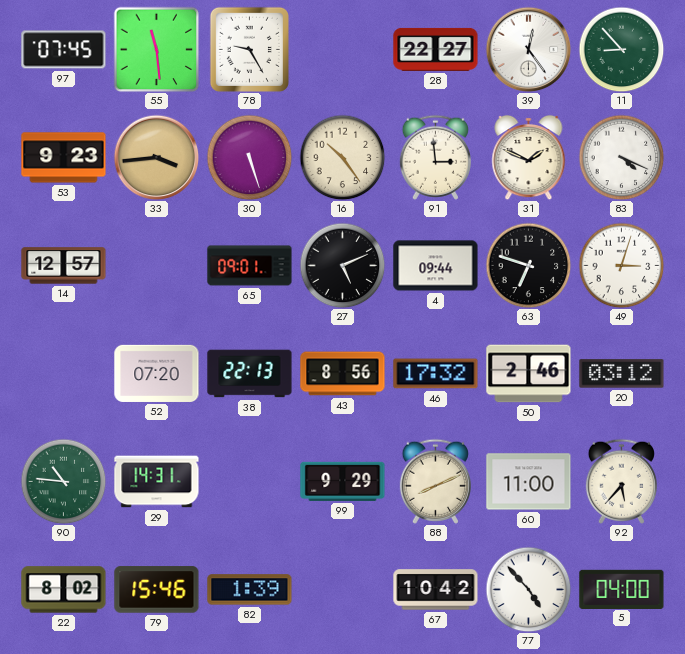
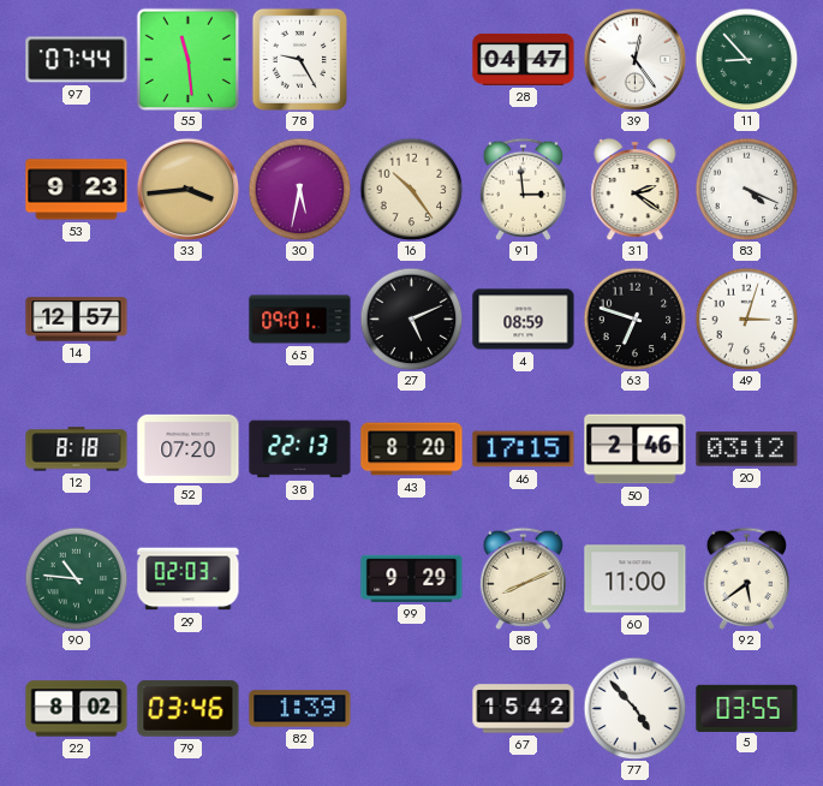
97: 07:45 -> 07:44 (77, 60)
28: 22:27 -> 04:47 (524, 59)
30: 5:27 -> 5:32 (299, 189)
31: 1:49 -> 2:21 (636, 189)
4: 09:44 -> 08:59 (524, 320)
12: none -> 8:18 (77, 449)
43: 8:56 -> 8:20 (412, 449)
46: 17:32 -> 17:15 (524, 449)
29: 14:31 -> 02:03 (189, 579)
92: 5:37 -> 5:39 (746, 578)
79: 15:46 -> 03:46 (189, 709)
67: 10:42 -> 15:42 (524, 709)
5: 04:00 -> 03:55 (747, 708)
